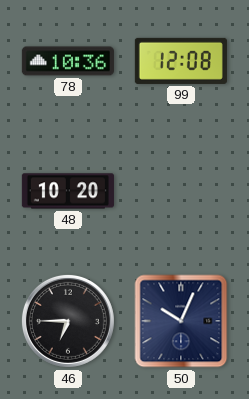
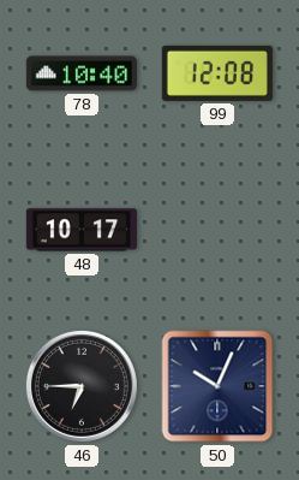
78: 10:36 -> 10:40 (82, 73)
48: 10:20 -> 10:17 (82, 230)
